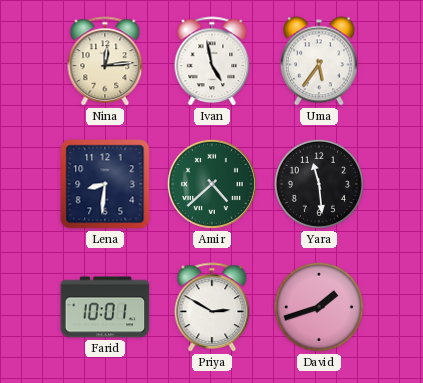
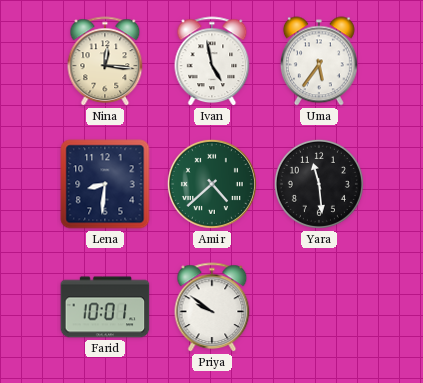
Nina: 12:14 -> 12:16 (105, 62)
Priya: 2:50 -> 9:51 (212, 308)
David: 1:42 -> none (319, 307)
